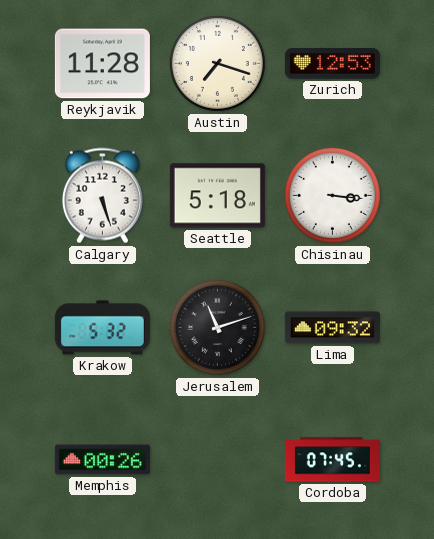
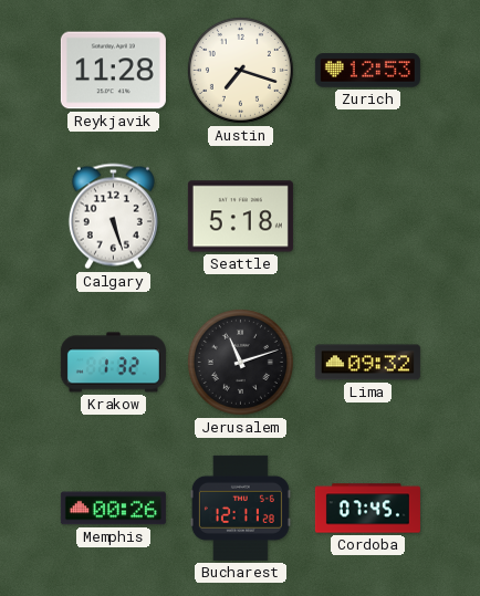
Chisinau: 3:16 -> none (332, 195)
Krakow: 5:32 -> 1:32 (113, 363)
Bucharest: none -> 12:11 (240, 508)
